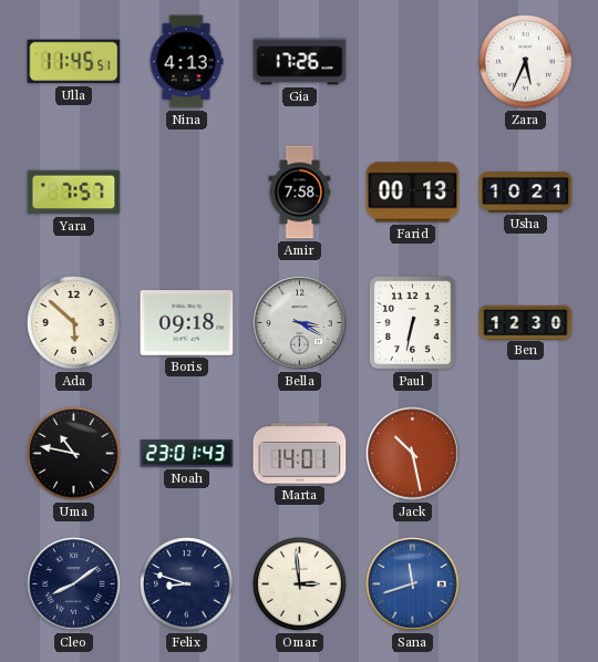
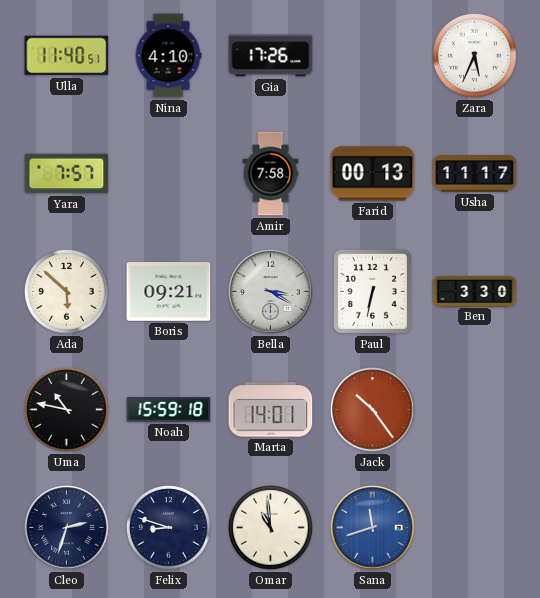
Ulla: 11:45 -> 11:40 (67, 56)
Nina: 4:13 -> 4:10 (168, 56)
Usha: 10:21 -> 11:17 (475, 174)
Boris: 09:18 -> 09:21 (169, 292)
Ben: 12:30 -> 3:30 (475, 291)
Noah: 23:01 -> 15:59 (169, 410)
Jack: 10:28 -> 10:24 (373, 410)
Cleo: 8:09 -> 2:33 (67, 528)
Omar: 2:59 -> 10:59 (271, 528)
